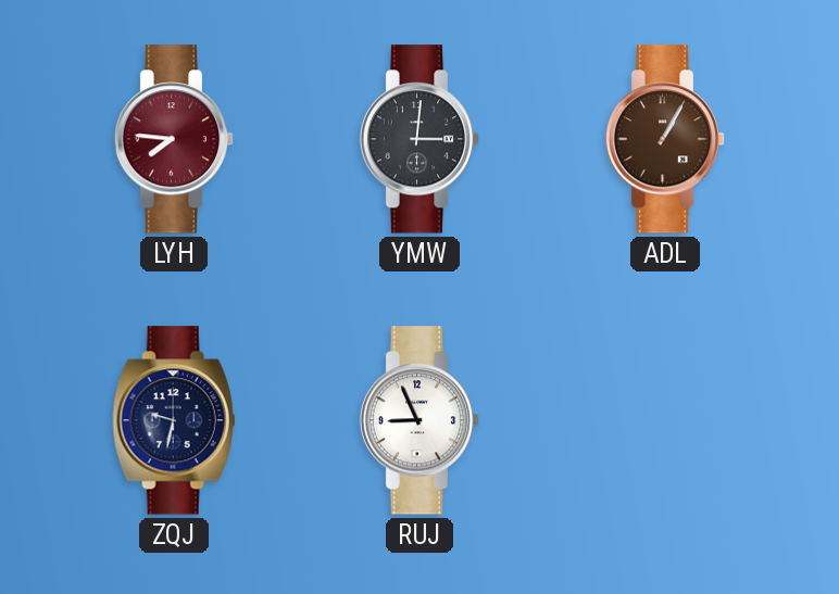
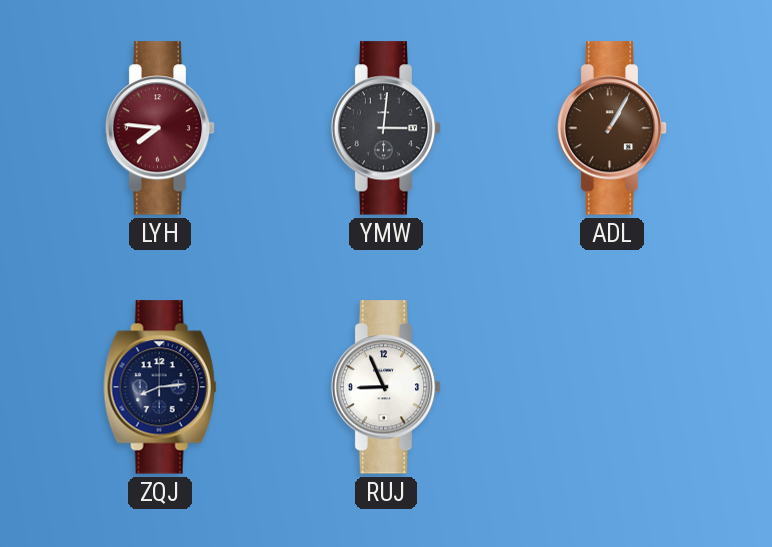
ZQJ: 9:32 -> 8:14 (160, 387)
